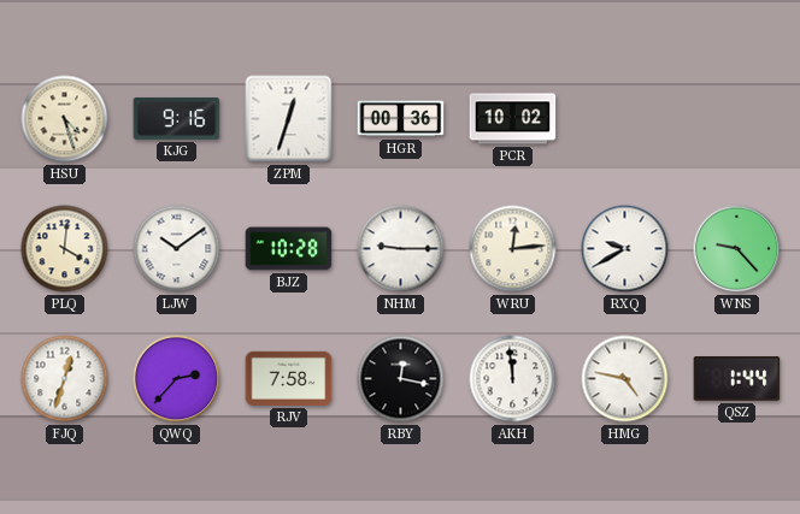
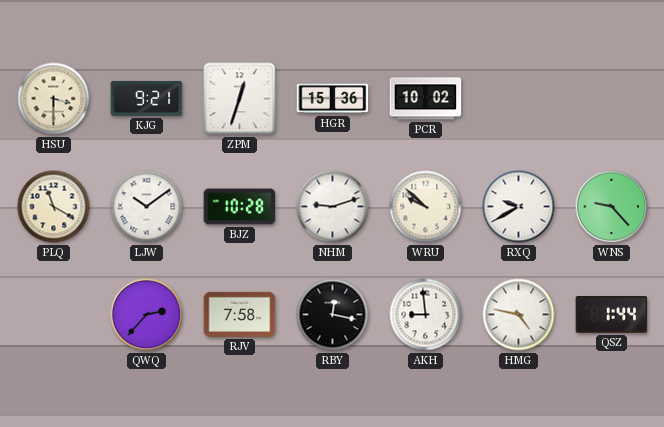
HSU: 4:27 -> 3:30 (54, 99)
KJG: 9:16 -> 9:21 (147, 98)
HGR: 00:36 -> 15:36 (333, 99)
PLQ: 4:01 -> 11:20 (54, 207)
NHM: 9:15 -> 9:12 (333, 207)
WRU: 12:14 -> 9:52 (426, 207)
FJQ: 12:33 -> none (65, 379)
AKH: 11:59 -> 8:59 (426, 315)
